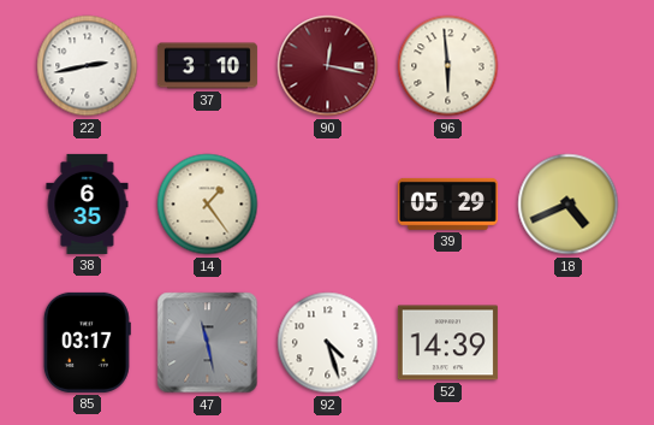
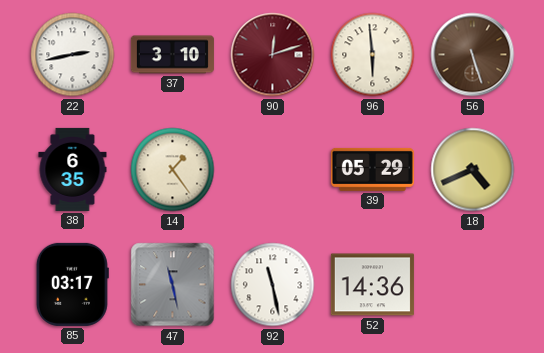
90: 12:17 -> 12:12 (273, 55)
56: none -> 5:27 (473, 55)
92: 4:27 -> 11:28 (273, 285)
52: 14:39 -> 14:36 (372, 285)
